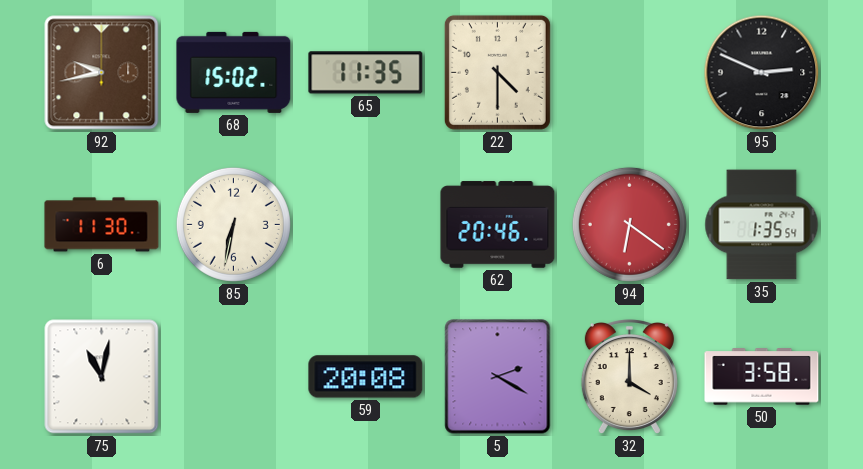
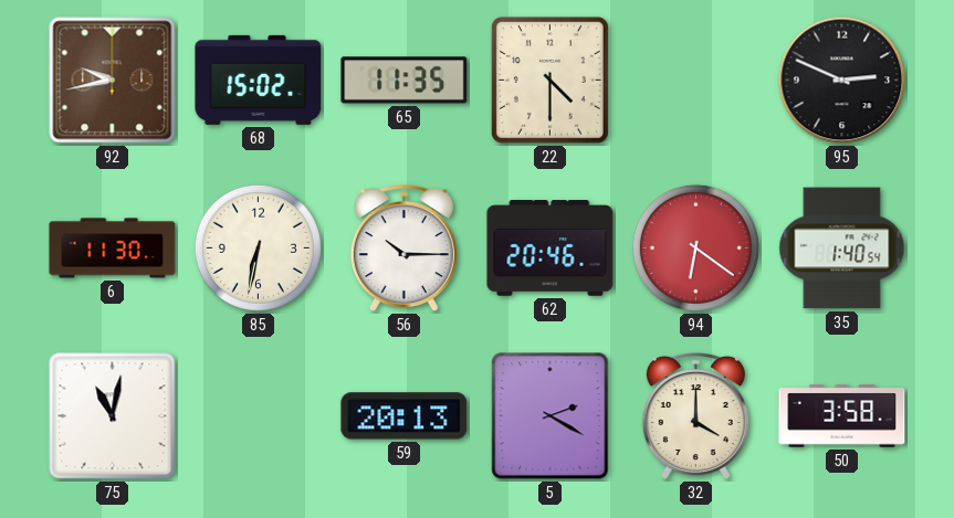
56: none -> 10:15 (403, 250)
35: 1:35 -> 1:40 (842, 249)
59: 20:08 -> 20:13 (405, 416)
